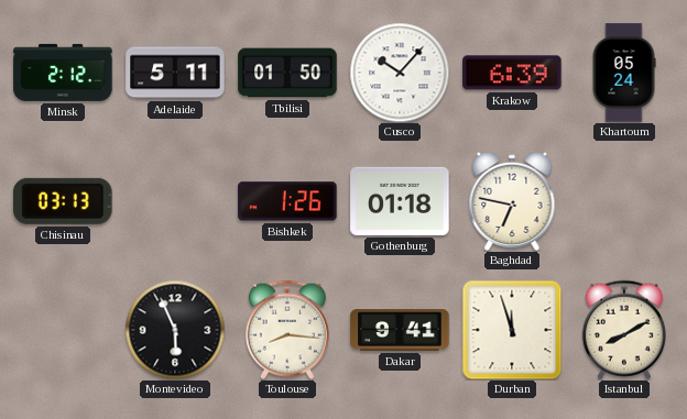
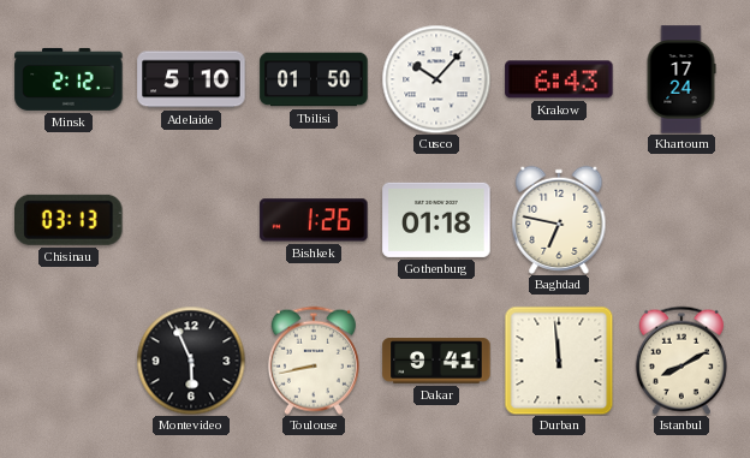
Adelaide: 5:11 -> 5:10 (191, 79)
Krakow: 6:39 -> 6:43 (559, 79)
Khartoum: 05:24 -> 17:24 (681, 79)
Toulouse: 8:16 -> 8:43 (314, 361)
Durban: 11:57 -> 11:59 (559, 361)
